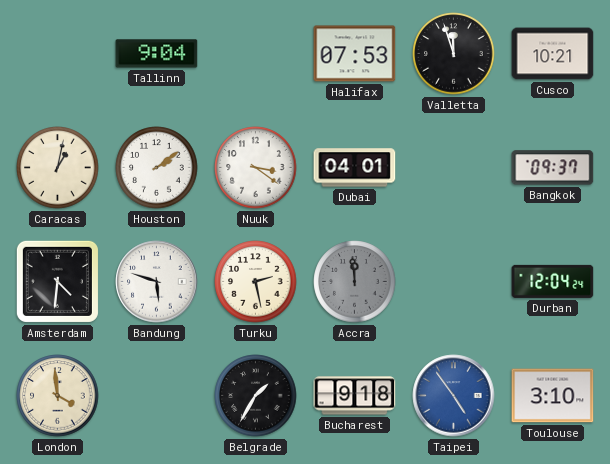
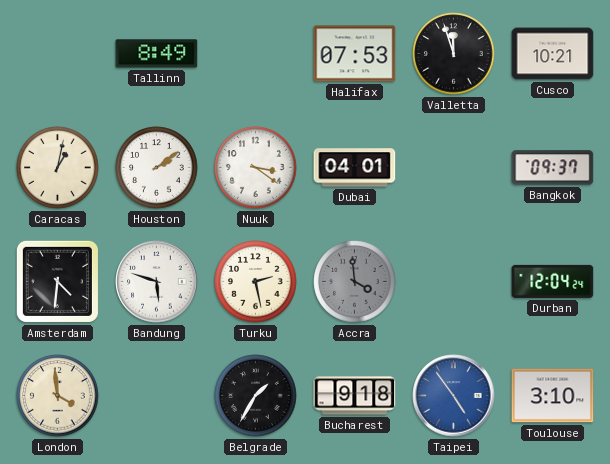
Tallinn: 9:04 -> 8:49 (157, 54)
Accra: 11:59 -> 3:59 (355, 282)
